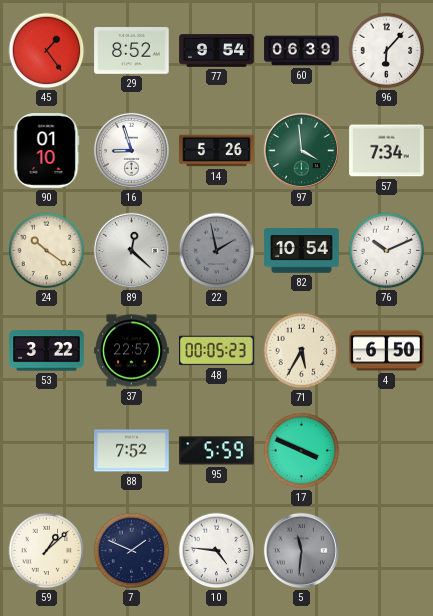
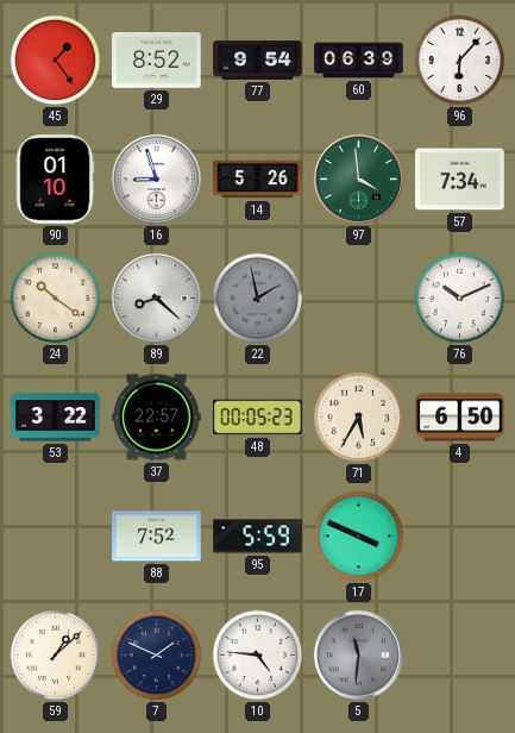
89: 12:22 -> 8:22 (156, 297)
82: 10:54 -> none (302, 251)
